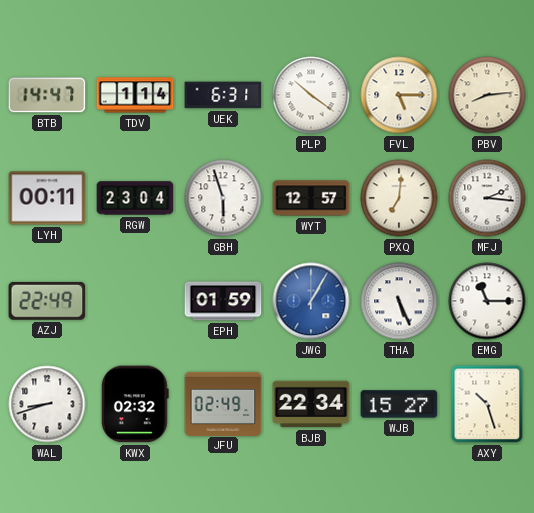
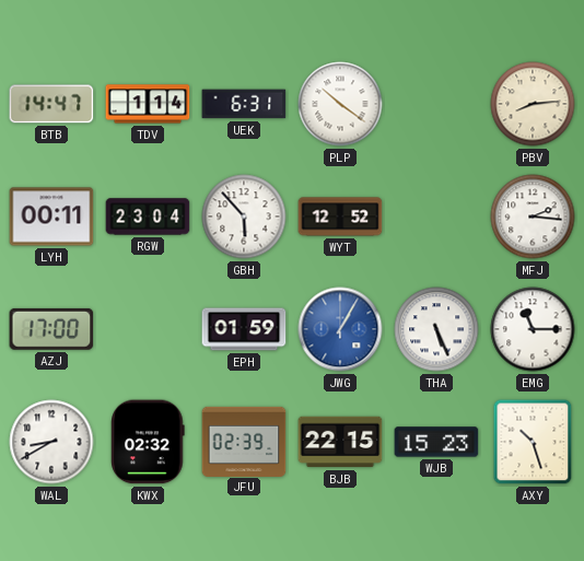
FVL: 5:15 -> none (399, 95)
GBH: 5:57 -> 5:53 (244, 217)
WYT: 12:57 -> 12:52 (340, 217)
PXQ: 7:01 -> none (399, 198)
AZJ: 22:49 -> 17:00 (51, 329)
WAL: 8:42 -> 8:40 (51, 442)
JFU: 02:49 -> 02:39 (244, 441)
BJB: 22:34 -> 22:15 (340, 442)
WJB: 15:27 -> 15:23 (436, 442)
